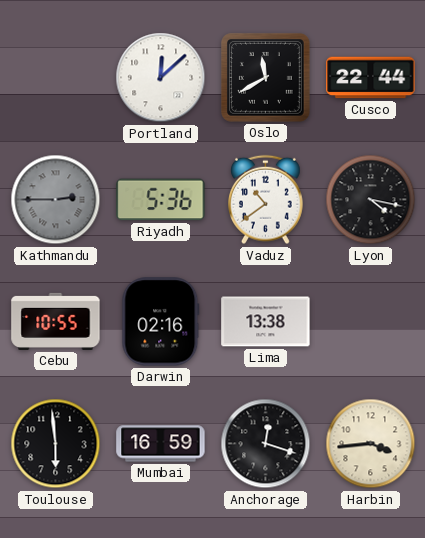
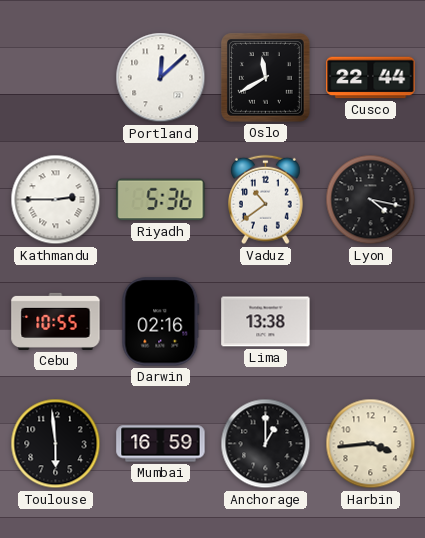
Kathmandu dial: grey -> white (56, 200)
Anchorage: 12:18 -> 1:00 (266, 444)
